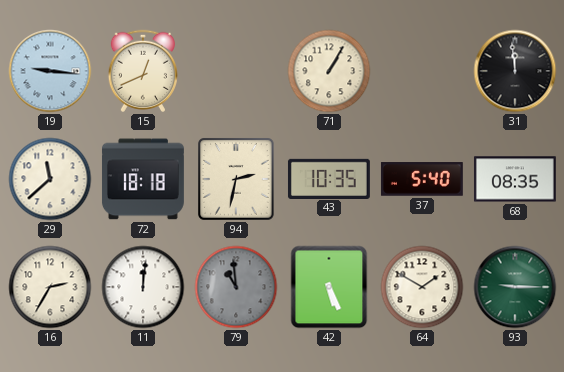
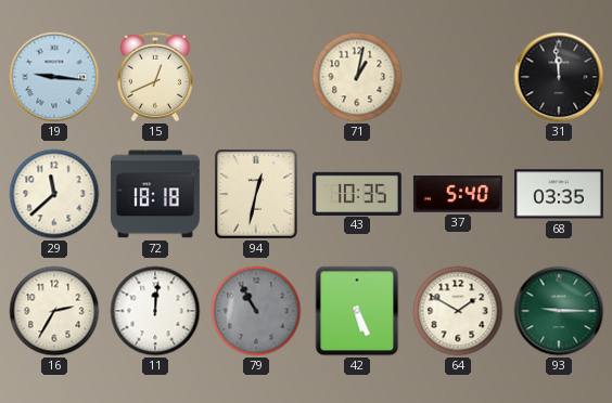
71: 1:05 -> 1:02 (357, 77)
94: 2:32 -> 12:32 (257, 195)
68: 08:35 -> 03:35 (559, 194)
79: 10:59 -> 10:55 (256, 311)
